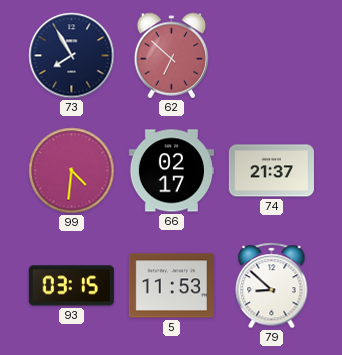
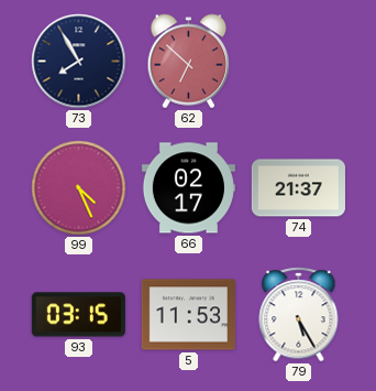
99: 4:31 -> 4:26 (79, 188)
79: 8:52 -> 5:25 (299, 315)
